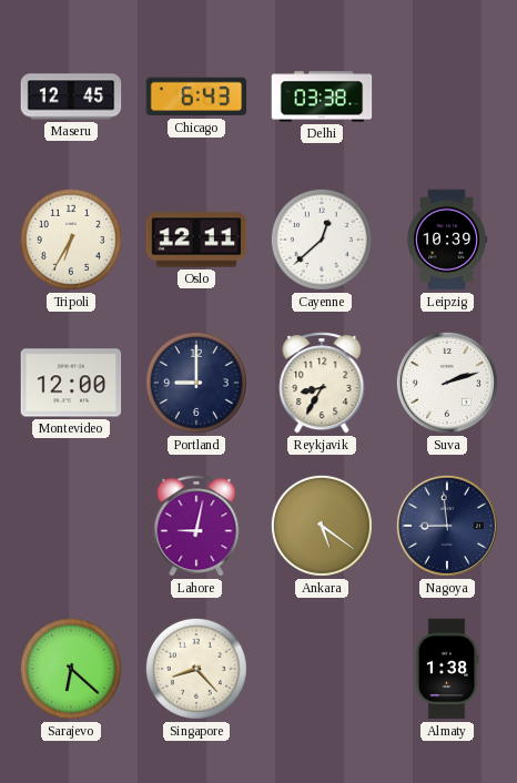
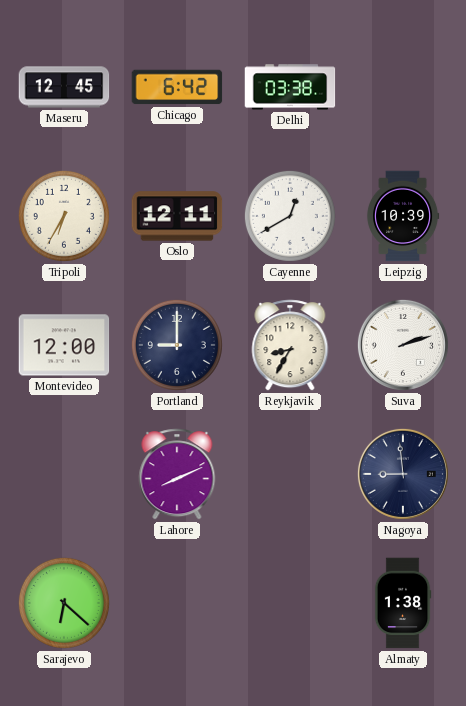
Chicago: 6:43 -> 6:42 (177, 87)
Cayenne: 12:38 -> 12:40 (290, 216)
Lahore: 9:02 -> 8:11 (177, 474)
Ankara: 5:21 -> none (322, 526)
Singapore: 8:23 -> none (196, 669)
